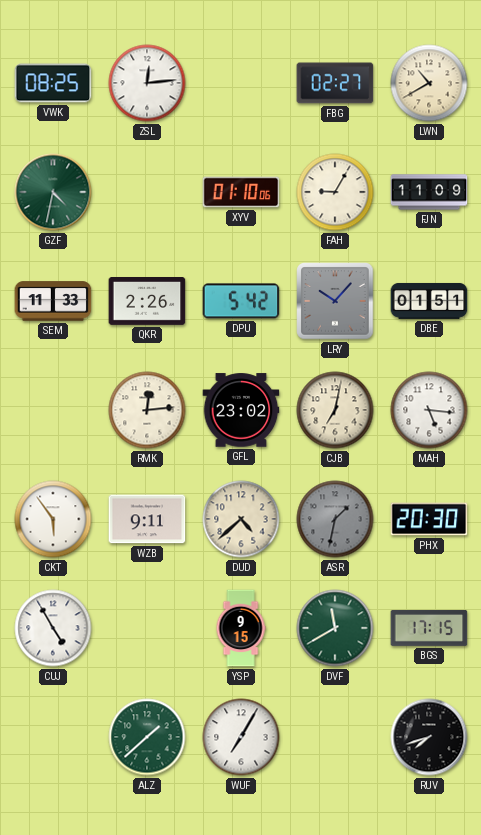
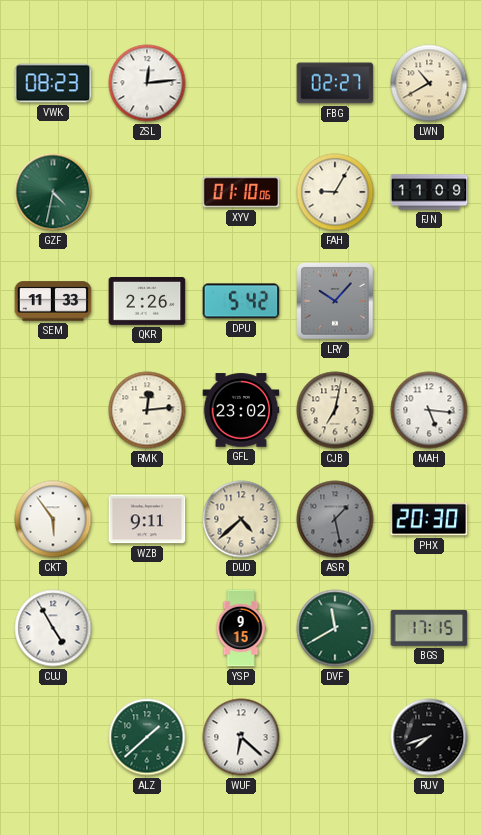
VWK: 08:25 -> 08:23 (53, 83)
DBE: 01:51 -> none (429, 301)
ASR: 1:32 -> 1:28 (335, 519)
WUF: 7:05 -> 6:22 (241, 737)
